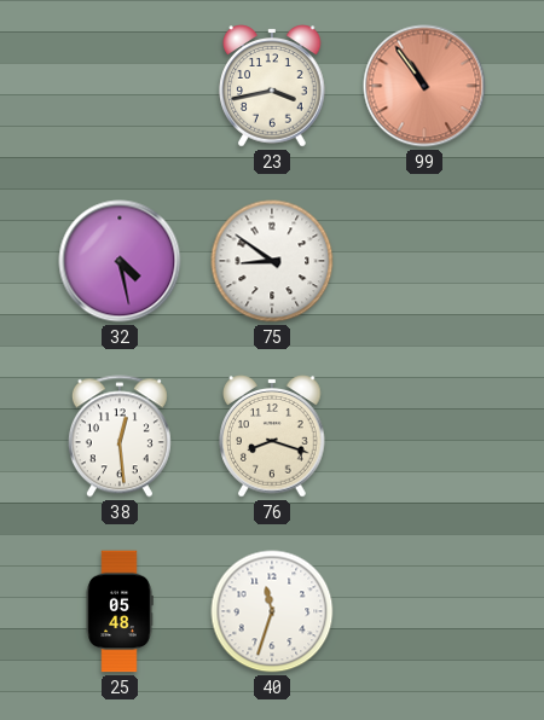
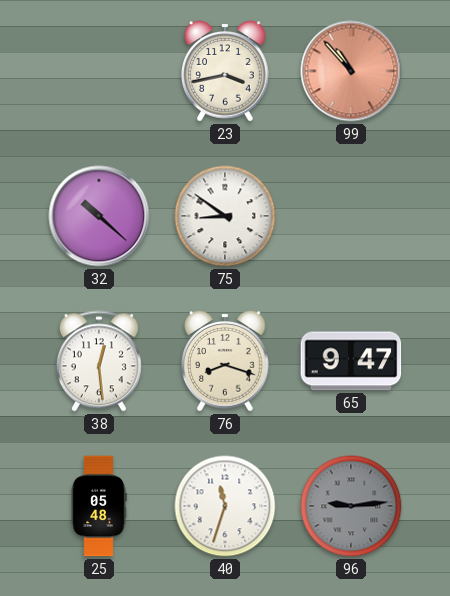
99: 10:54 -> 10:53 (351, 71)
32: 4:28 -> 10:22 (99, 216)
65: none -> 9:47 (351, 361)
96: none -> 9:14 (351, 506)
